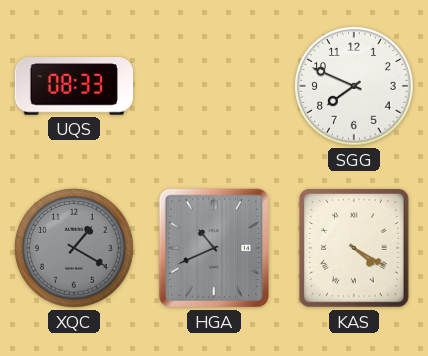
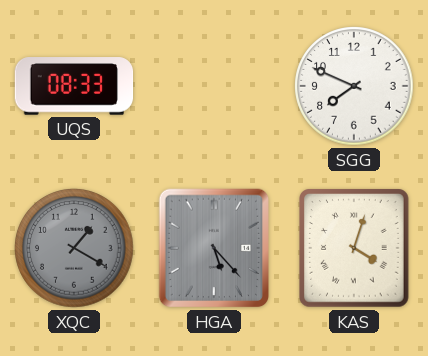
HGA: 10:41 -> 5:23 (214, 248)
KAS: 4:20 -> 4:03 (354, 248)
